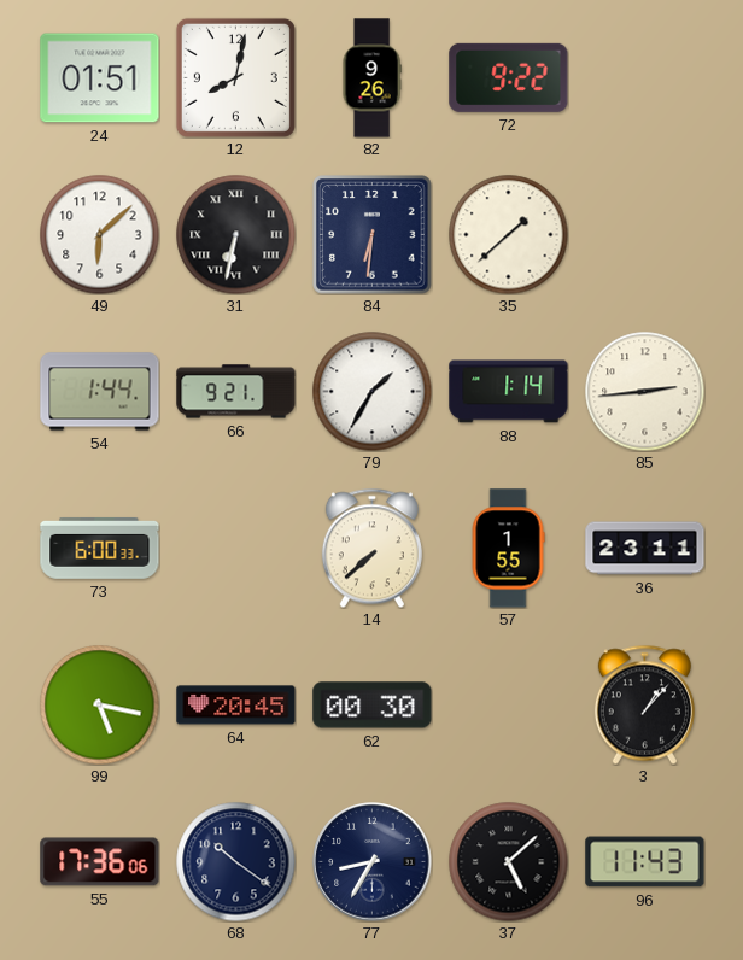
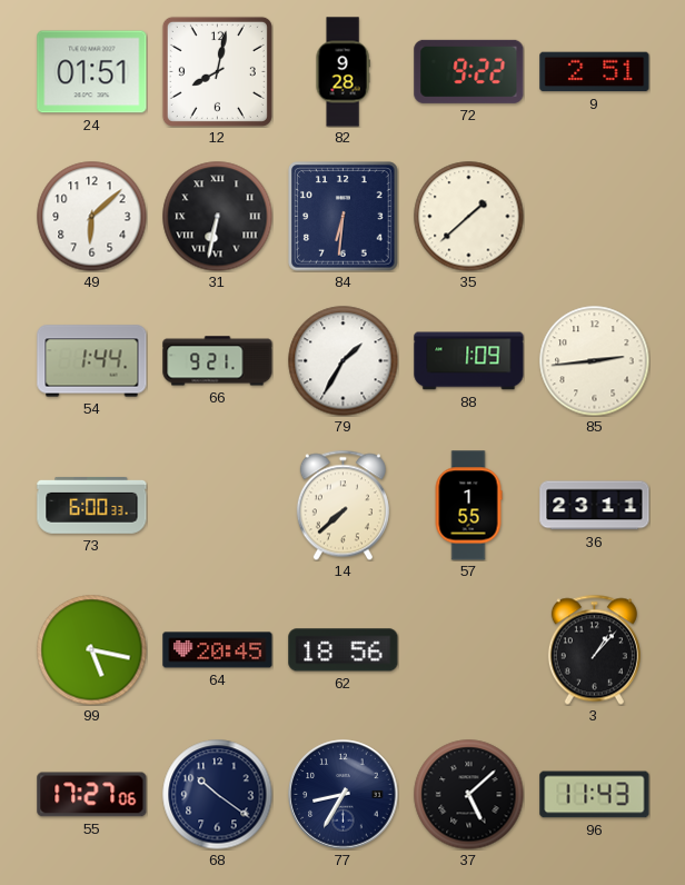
82: 9:26 -> 9:28 (343, 72)
9: none -> 2:51 (595, 72)
88: 1:14 -> 1:09 (469, 361)
62: 00:30 -> 18:56 (344, 650)
55: 17:36 -> 17:27 (92, 795)
